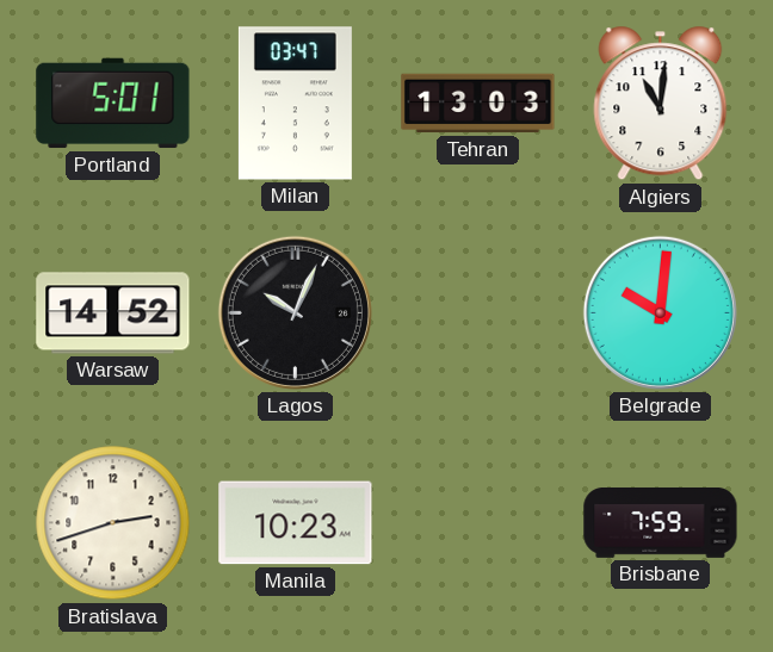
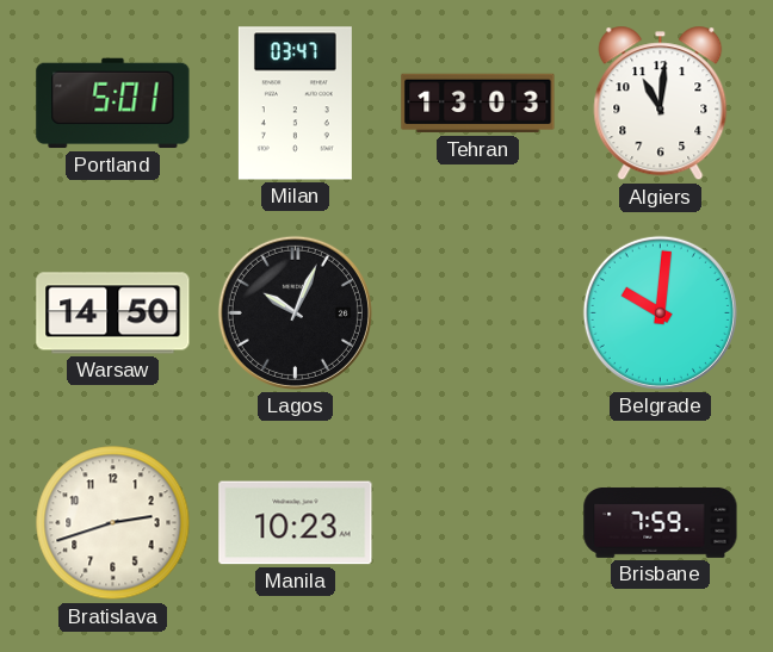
Warsaw: 14:52 -> 14:50 (113, 313)
